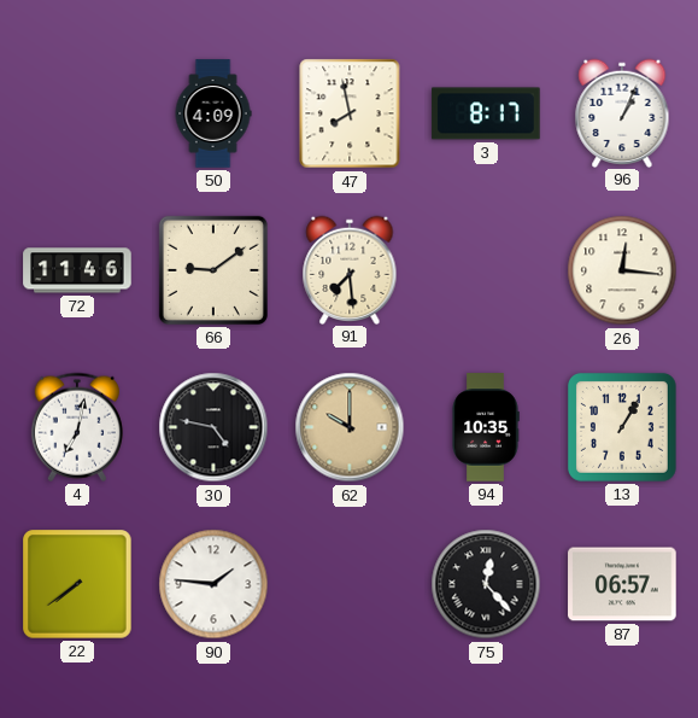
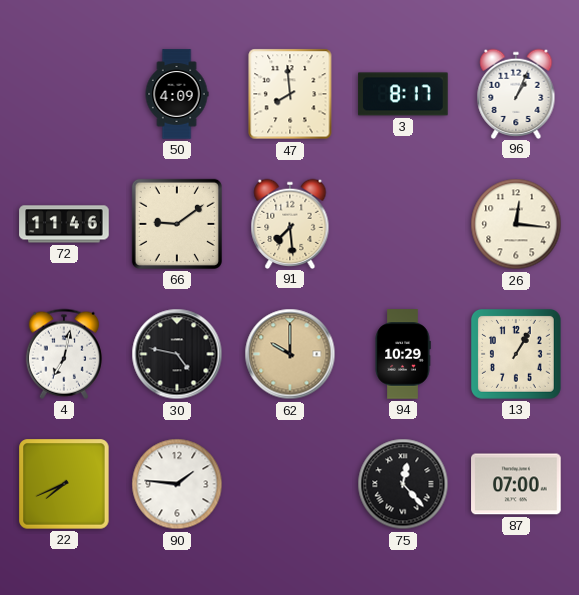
47: 7:58 -> 7:59 (290, 94)
94: 10:35 -> 10:29 (403, 354)
22: 7:39 -> 7:41 (64, 484)
87: 06:57 -> 07:00 (516, 484)
